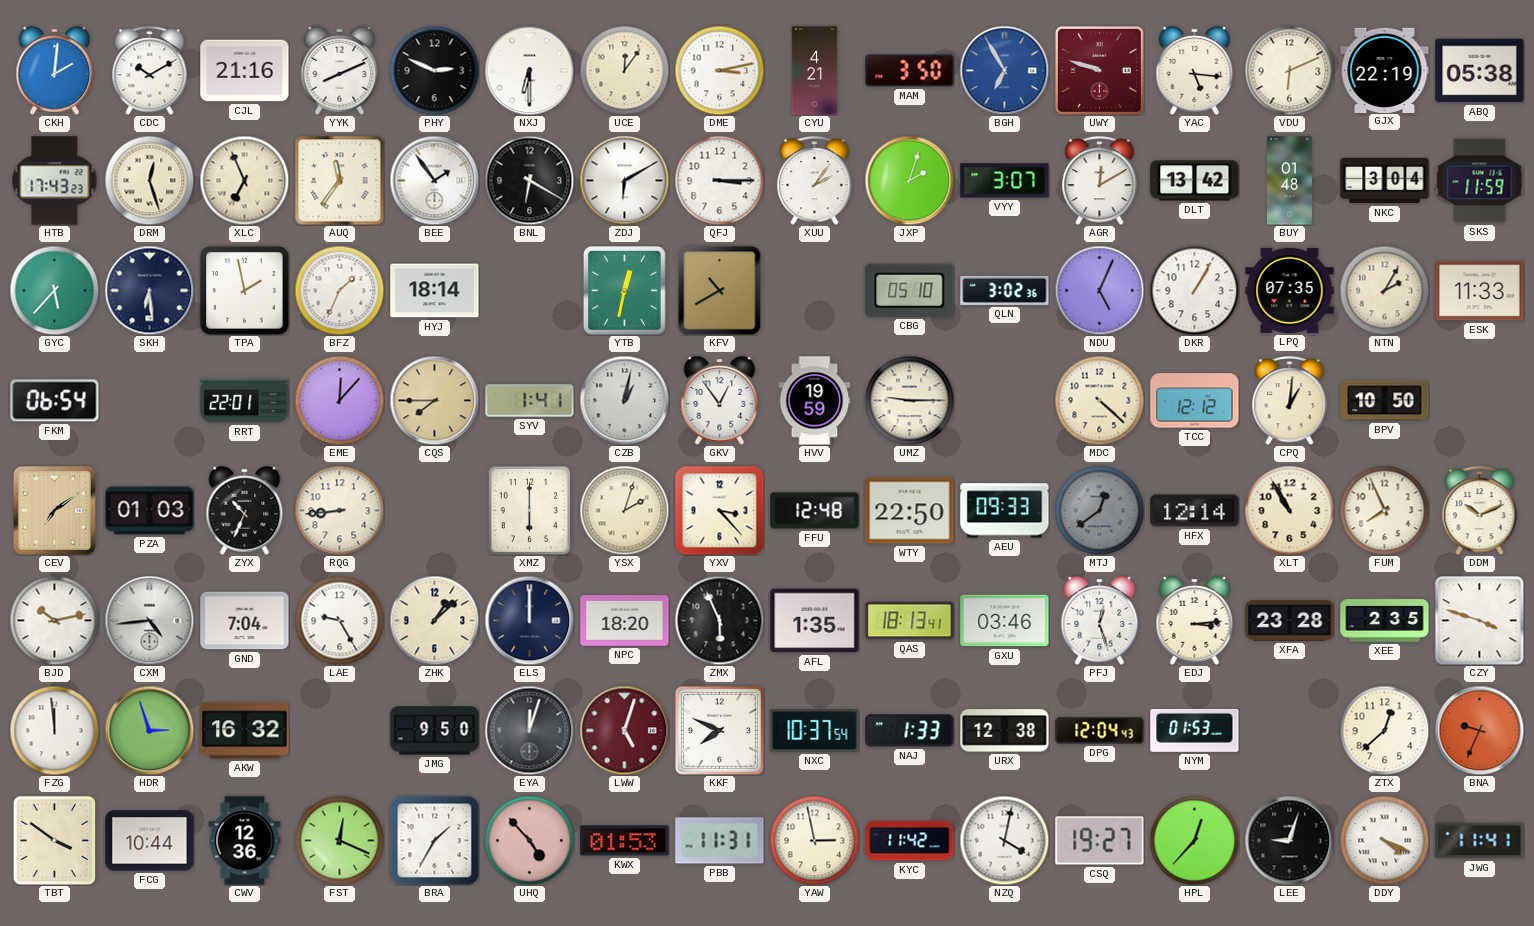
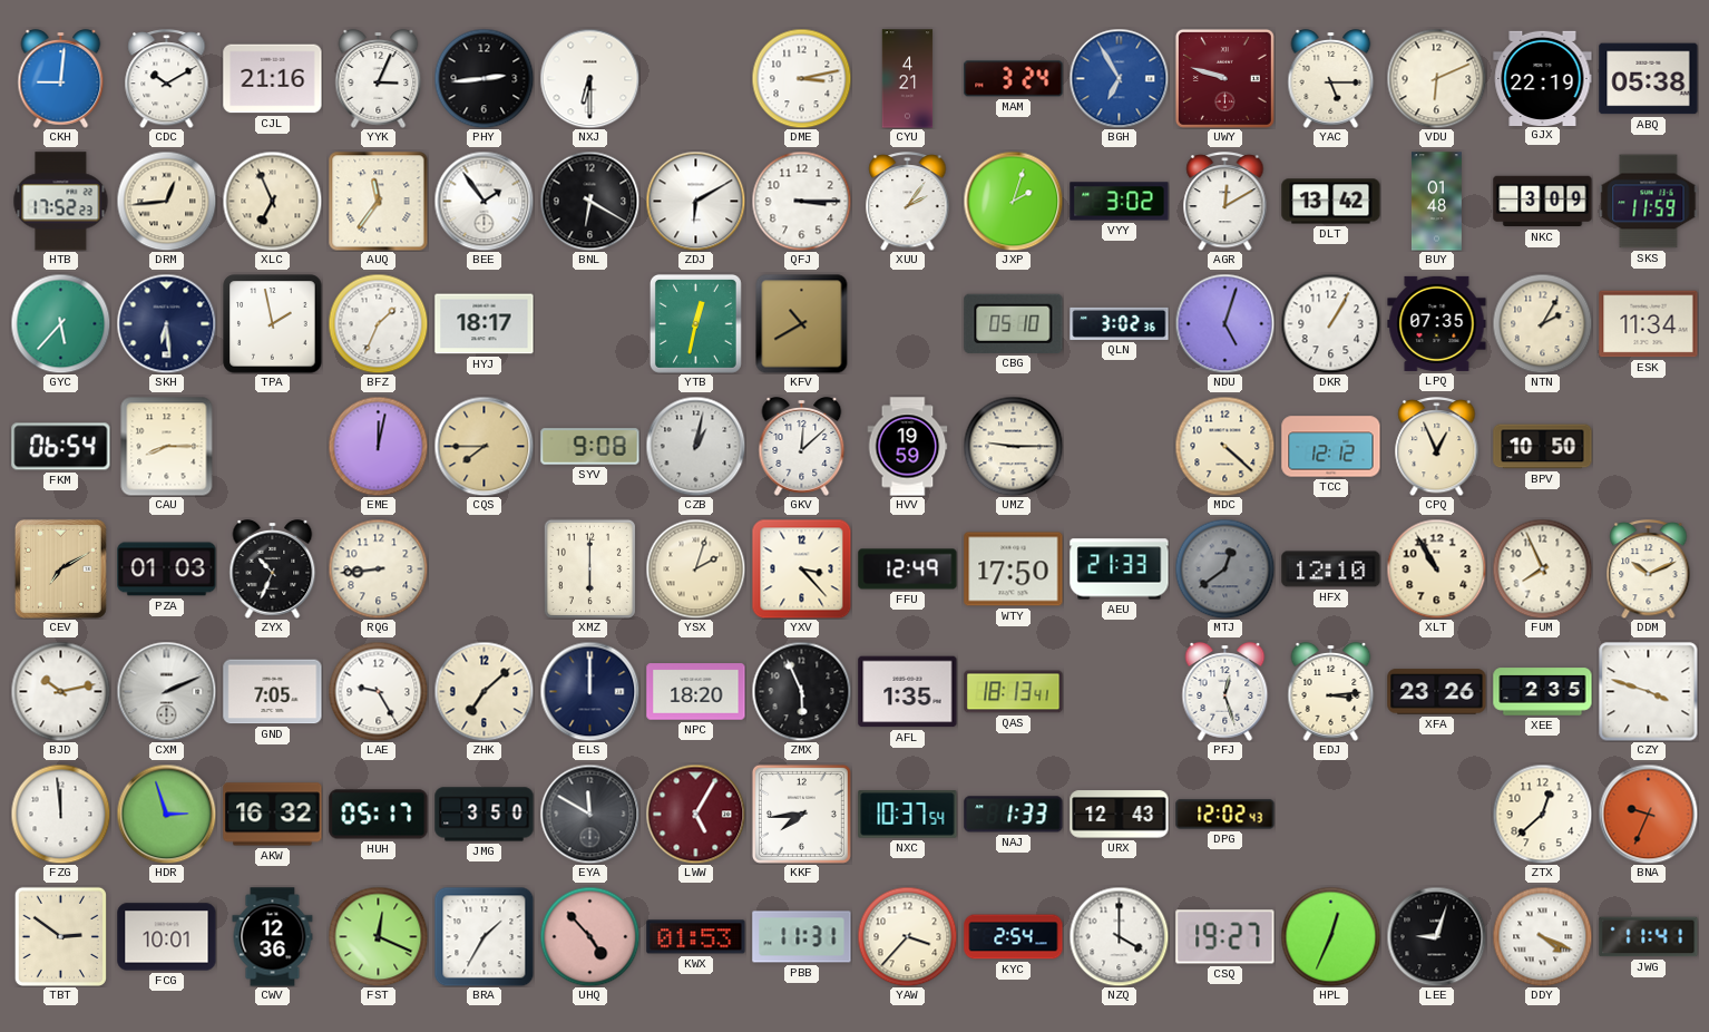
CKH: 2:01 -> 9:01 (61, 79)
YYK: 8:11 -> 3:04 (379, 79)
PHY: 2:49 -> 2:44 (484, 78)
UCE: 12:06 -> none (624, 70)
MAM: 3:50 -> 3:24 (1014, 79)
YAC: 5:16 -> 5:15 (1331, 79)
HTB: 17:43 -> 17:52 (61, 202)
DRM: 12:27 -> 12:44 (166, 201)
VYY: 3:07 -> 3:02 (1120, 202)
NKC: 3:04 -> 3:09 (1543, 202)
HYJ: 18:14 -> 18:17 (485, 324)
NDU: 5:04 -> 5:03 (1224, 323)
ESK: 11:33 -> 11:34 (1649, 324)
CAU: none -> 8:15 (167, 446)
RRT: 22:01 -> none (245, 401)
EME: 12:07 -> 12:02 (378, 446)
SYV: 1:41 -> 9:08 (590, 447)
GKV: 12:54 -> 12:08 (802, 447)
CPQ: 1:01 -> 12:56 (1437, 447)
CEV: 7:09 -> 7:10 (60, 568)
FFU: 12:48 -> 12:49 (908, 569)
WTY: 22:50 -> 17:50 (1014, 569)
AEU: 09:33 -> 21:33 (1120, 569)
HFX: 12:14 -> 12:10 (1331, 569)
CXM: 4:44 -> 2:11 (166, 691)
GND: 7:04 -> 7:05 (273, 692)
ZHK: 1:08 -> 7:08 (484, 691)
GXU: 03:46 -> none (1005, 621)
XFA: 23:28 -> 23:26 (1437, 692)
HUH: none -> 05:17 (379, 815)
JMG: 9:50 -> 3:50 (485, 815)
EYA: 12:03 -> 11:50 (589, 814)
LWW: 5:03 -> 5:05 (695, 814)
KKF: 7:49 -> 7:44 (801, 814)
URX: 12:38 -> 12:43 (1120, 815)
DPG: 12:04 -> 12:02 (1225, 815)
NYM: 01:53 -> none (1195, 730)
TBT: 3:51 -> 2:51 (60, 936)
FCG: 10:44 -> 10:01 (167, 937)
YAW: 2:58 -> 3:37 (907, 936)
KYC: 11:42 -> 2:54 (1014, 937)
NZQ: 4:02 -> 4:00 (1119, 936)
HPL: 12:37 -> 12:34 (1330, 936)
